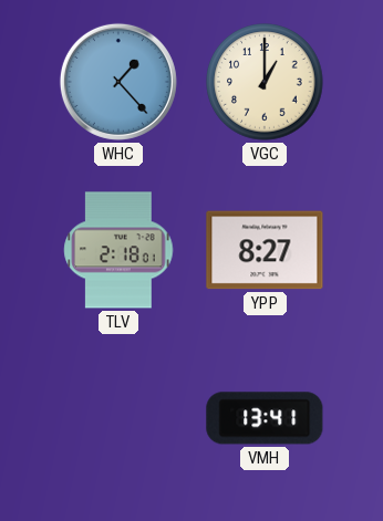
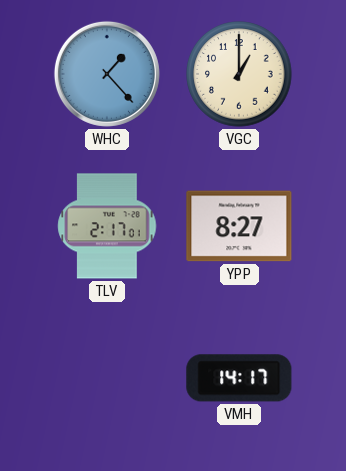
TLV: 2:18 -> 2:17 (107, 226)
VMH: 13:41 -> 14:17 (239, 378)
